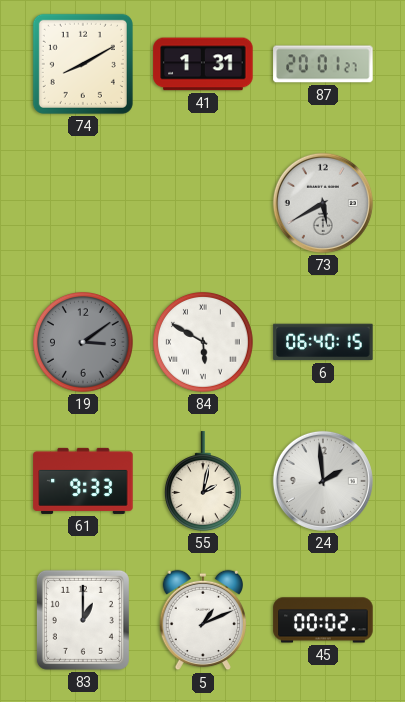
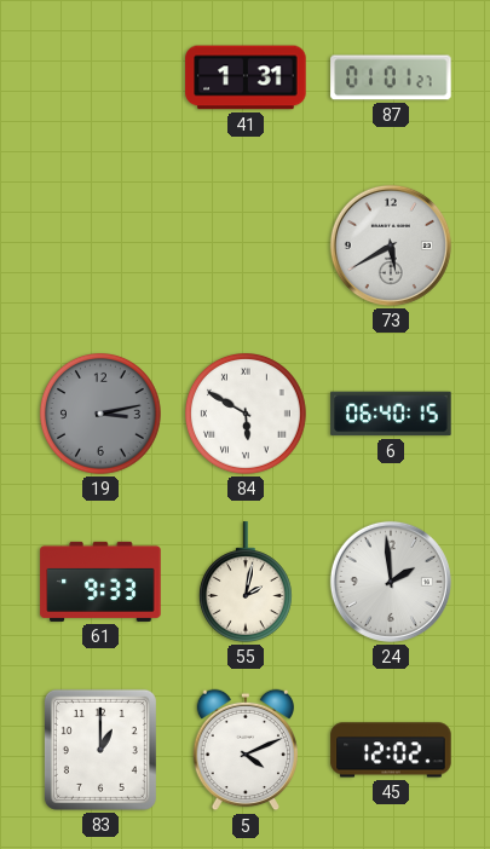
74: 8:10 -> none (83, 64)
87: 20:01 -> 01:01 (391, 77)
19: 3:09 -> 3:13 (102, 415)
5: 1:11 -> 4:11 (246, 750)
45: 00:02 -> 12:02 (391, 750)
